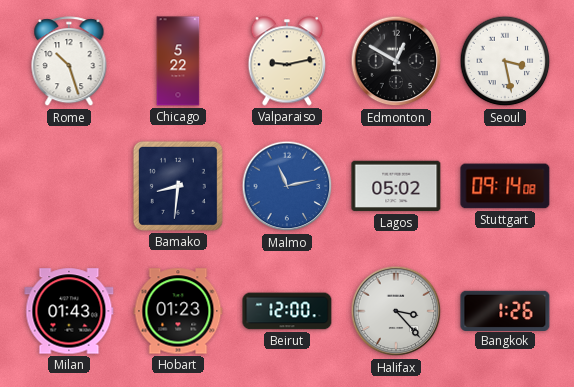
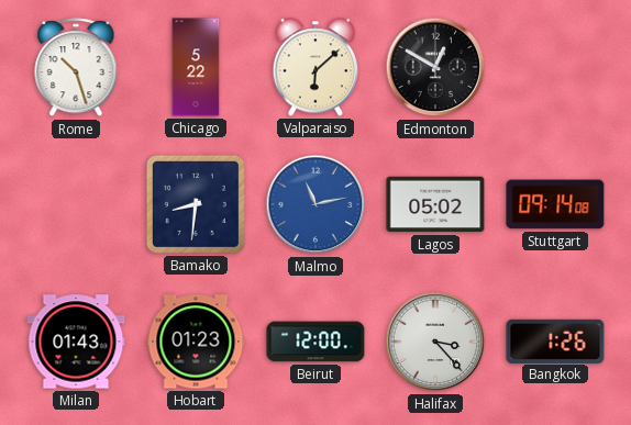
Valparaiso: 9:13 -> 6:08 (315, 67)
Seoul: 3:28 -> none (505, 61)
